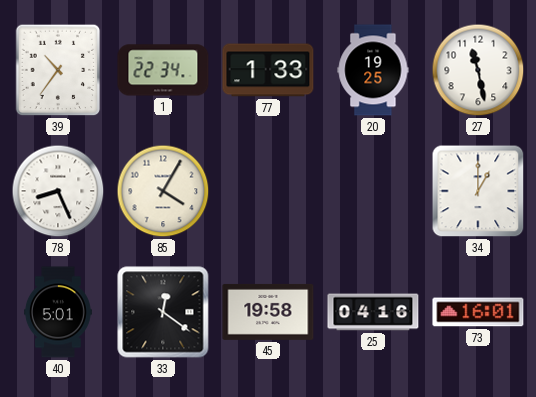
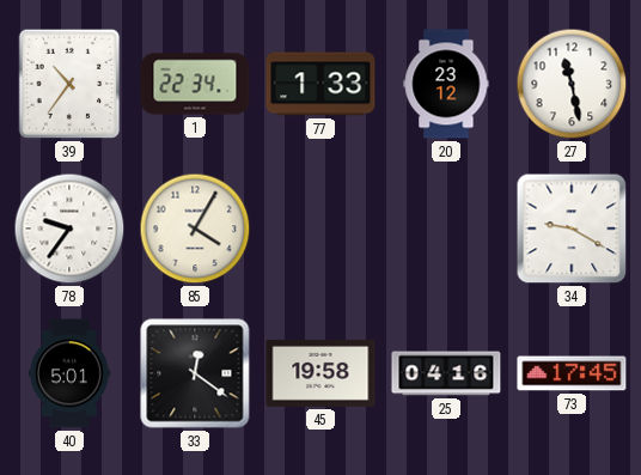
20: 19:25 -> 23:12 (446, 84)
78: 8:26 -> 9:36 (69, 229)
34: 1:00 -> 9:20 (572, 229)
73: 16:01 -> 17:45 (572, 373)
